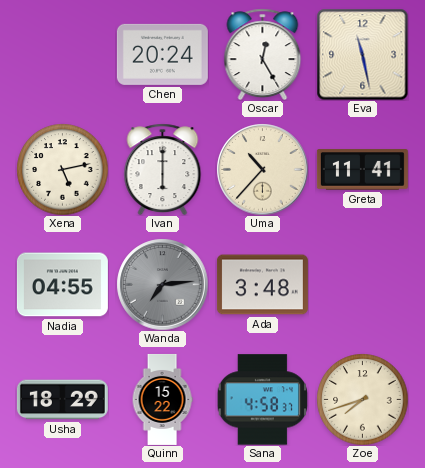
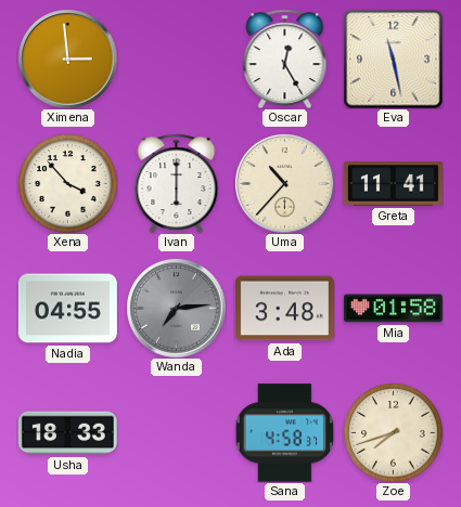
Ximena: none -> 2:59 (67, 58)
Chen: 20:24 -> none (162, 54)
Xena: 5:13 -> 3:53 (67, 183)
Mia: none -> 01:58 (393, 309)
Usha: 18:29 -> 18:33 (67, 433)
Quinn: 15:22 -> none (162, 399)
